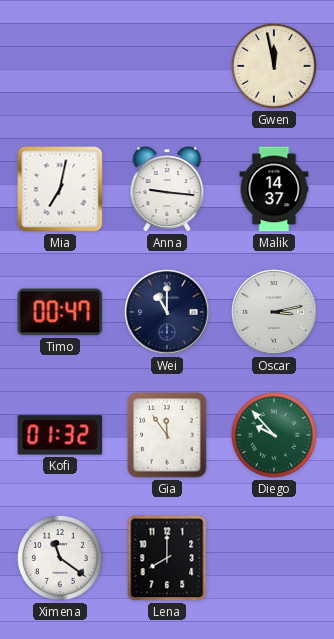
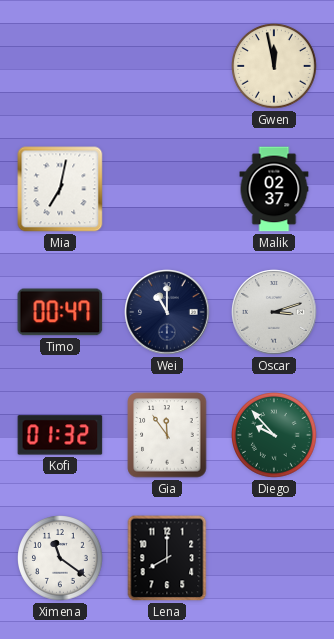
Anna: 9:16 -> none (167, 189)
Malik: 14:37 -> 02:37 (274, 189)
Oscar: 3:13 -> 3:12 (274, 312)
